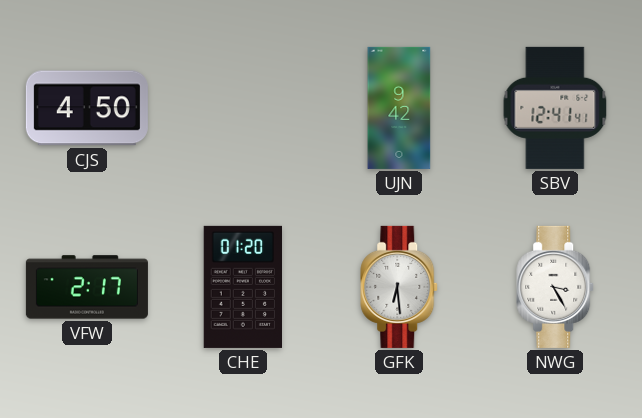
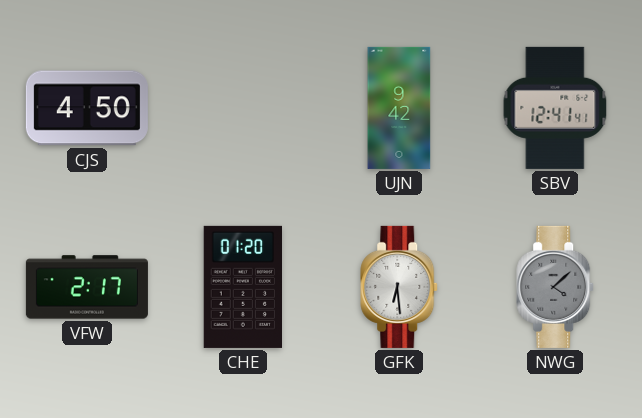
NWG: 3:25 -> 4:08 (556, 287)
NWG dial: white -> grey (556, 287)
